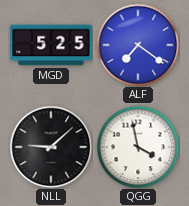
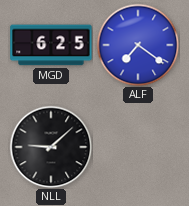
MGD: 5:25 -> 6:25 (51, 45)
QGG: 3:58 -> none (138, 147)
